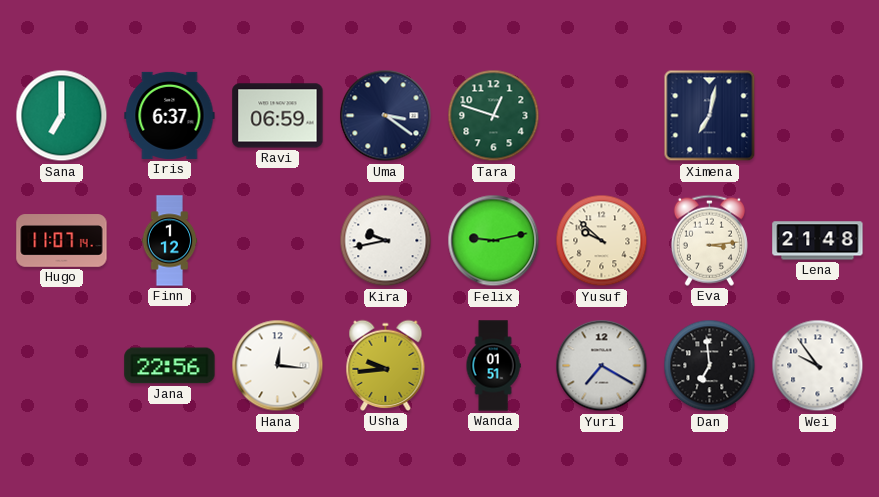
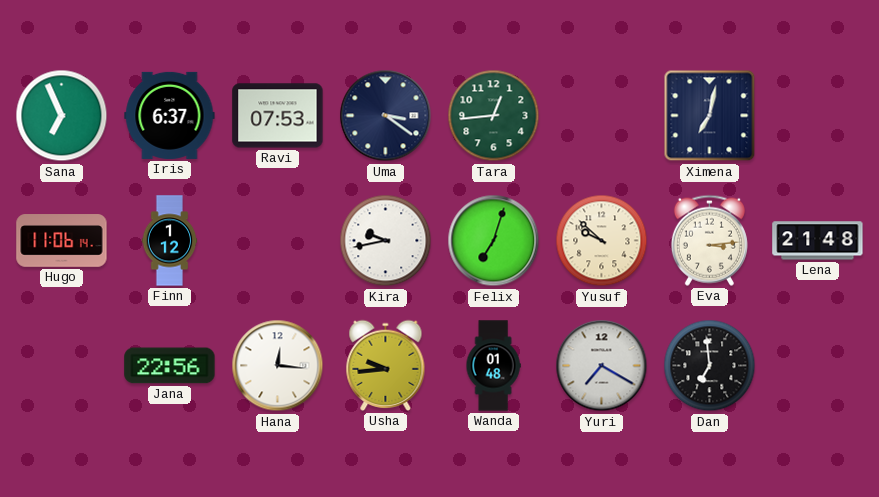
Sana: 7:00 -> 6:56 (62, 116)
Ravi: 06:59 -> 07:53 (278, 116)
Tara: 12:48 -> 12:44 (494, 116)
Hugo: 11:07 -> 11:06 (62, 241)
Felix: 9:13 -> 7:03 (494, 241)
Wanda: 01:51 -> 01:48 (493, 366)
Wei: 9:54 -> none (818, 366)
